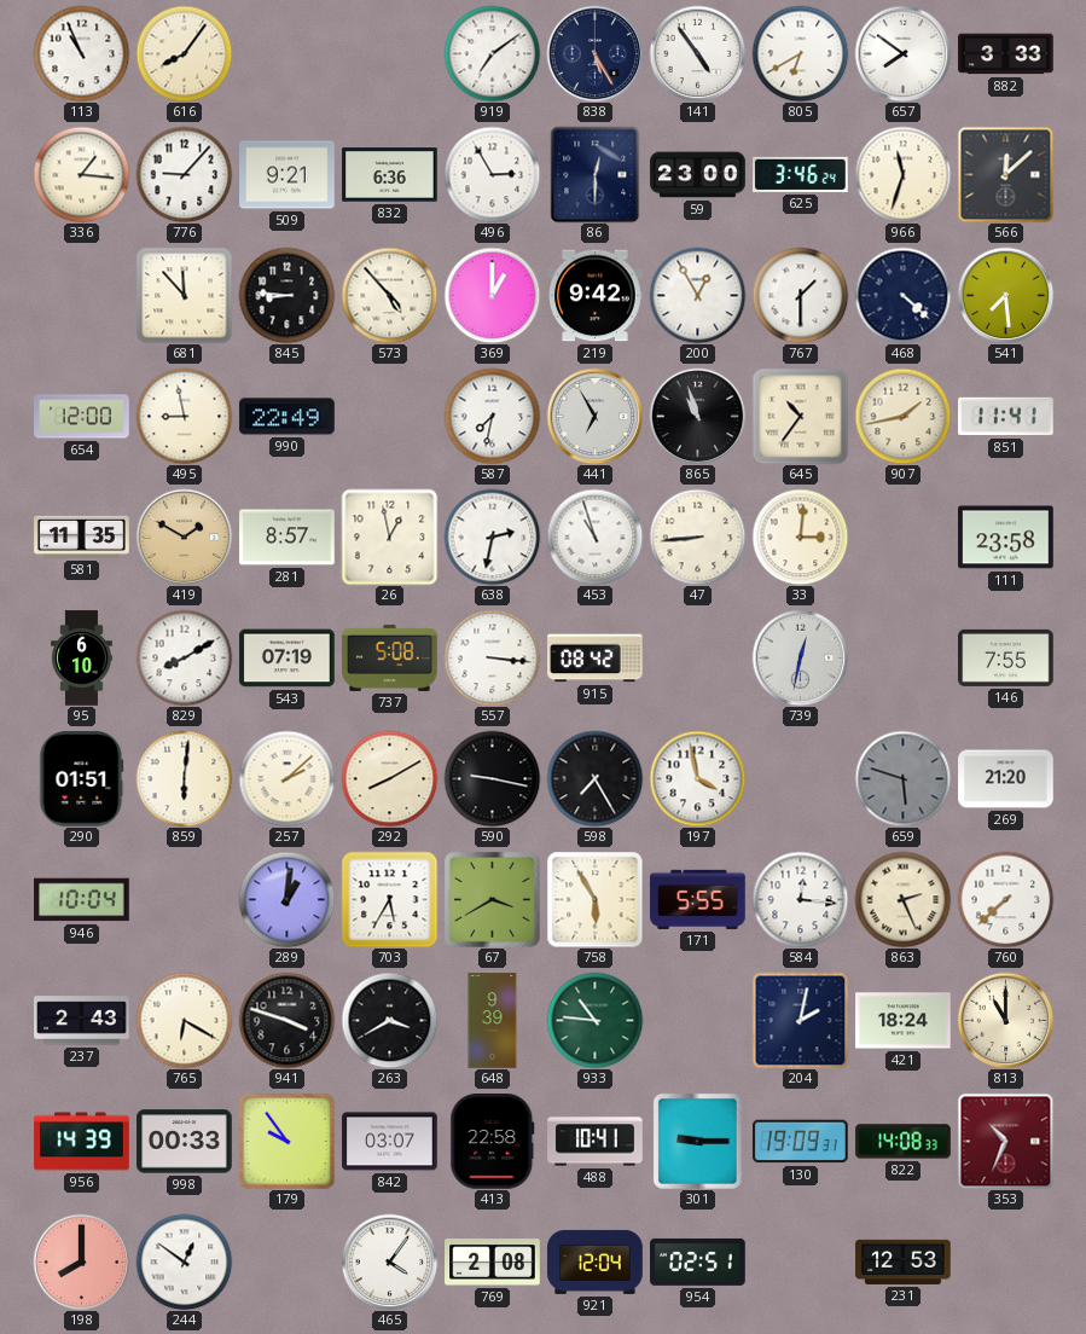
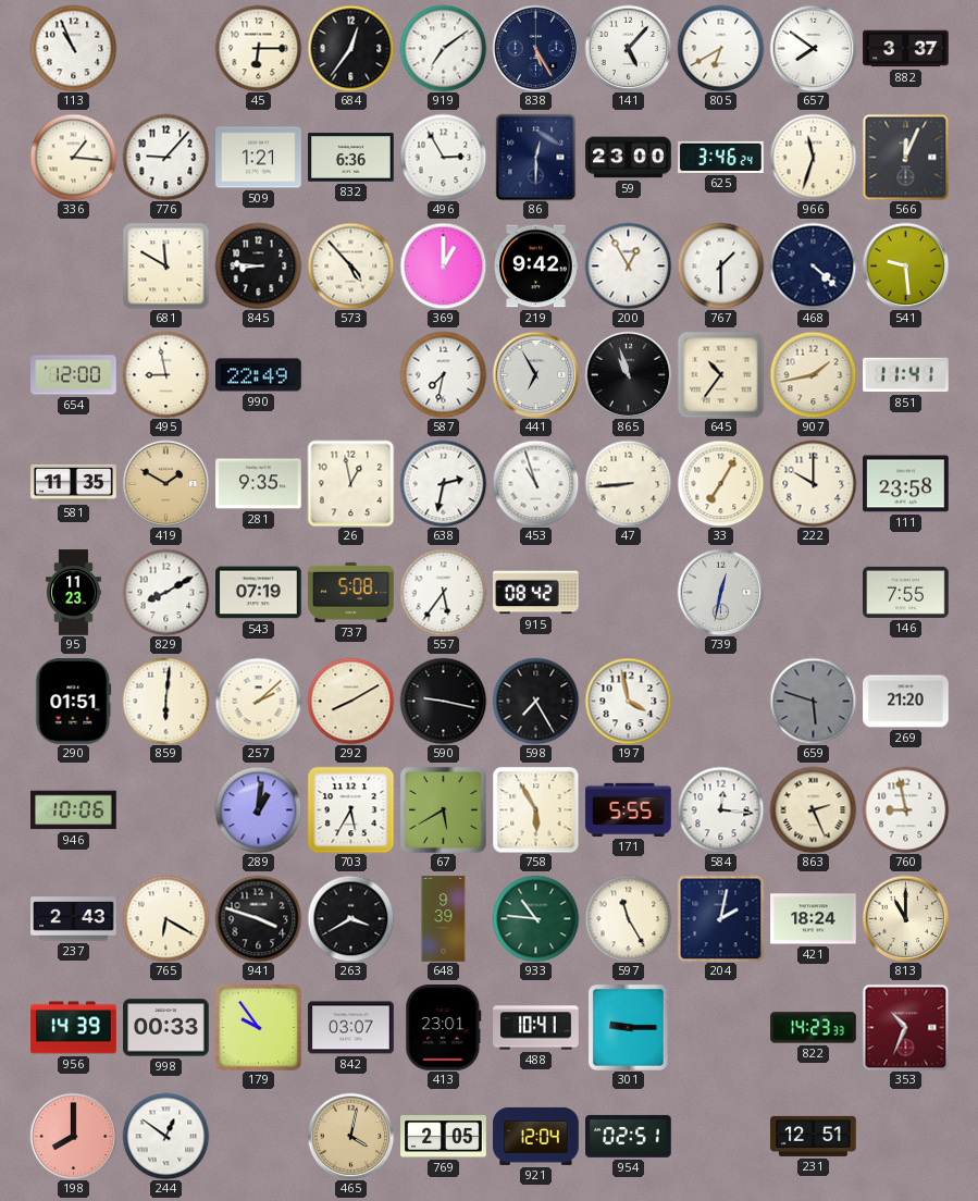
616: 8:06 -> none (184, 53)
45: none -> 6:15 (258, 48)
684: none -> 12:36 (350, 48)
141: 4:54 -> 5:07 (628, 48)
882: 3:33 -> 3:37 (906, 49)
509: 9:21 -> 1:21 (259, 158)
566: 12:08 -> 12:04 (905, 157)
681: 11:53 -> 11:50 (165, 265)
541: 7:29 -> 9:29 (905, 265)
281: 8:57 -> 9:35 (259, 484)
33: 3:01 -> 7:05 (720, 483)
222: none -> 10:00 (813, 483)
95: 6:10 -> 11:23 (74, 593)
557: 3:16 -> 5:36 (443, 592)
946: 10:04 -> 10:06 (74, 810)
67: 3:40 -> 5:40 (444, 810)
760: 7:38 -> 8:58 (905, 809)
597: none -> 11:25 (628, 918)
413: 22:58 -> 23:01 (444, 1028)
130: 19:09 -> none (801, 1142)
822: 14:08 -> 14:23 (814, 1028)
465: 4:06 -> 4:02 (350, 1136)
465 dial: white -> champagne (350, 1136)
769: 2:08 -> 2:05 (444, 1137)
231: 12:53 -> 12:51 (814, 1136)
